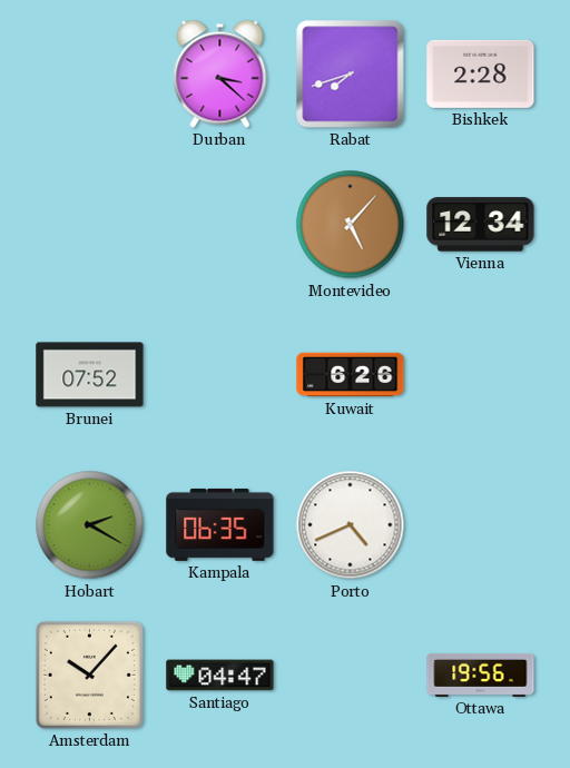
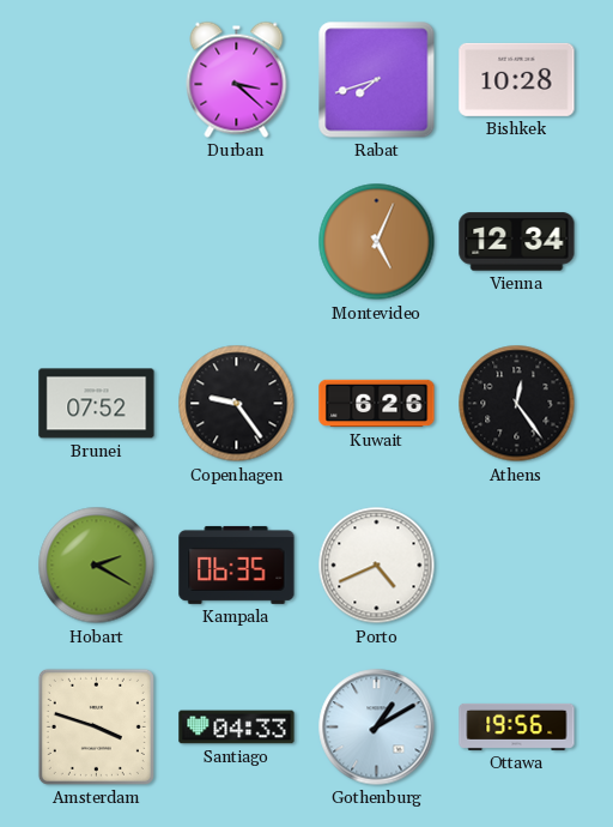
Bishkek: 2:28 -> 10:28 (517, 79)
Montevideo: 5:07 -> 5:04 (377, 242)
Copenhagen: none -> 9:24 (237, 404)
Athens: none -> 12:24 (517, 404)
Amsterdam: 10:07 -> 3:48 (96, 726)
Santiago: 04:47 -> 04:33 (237, 728)
Gothenburg: none -> 1:10 (377, 728)
